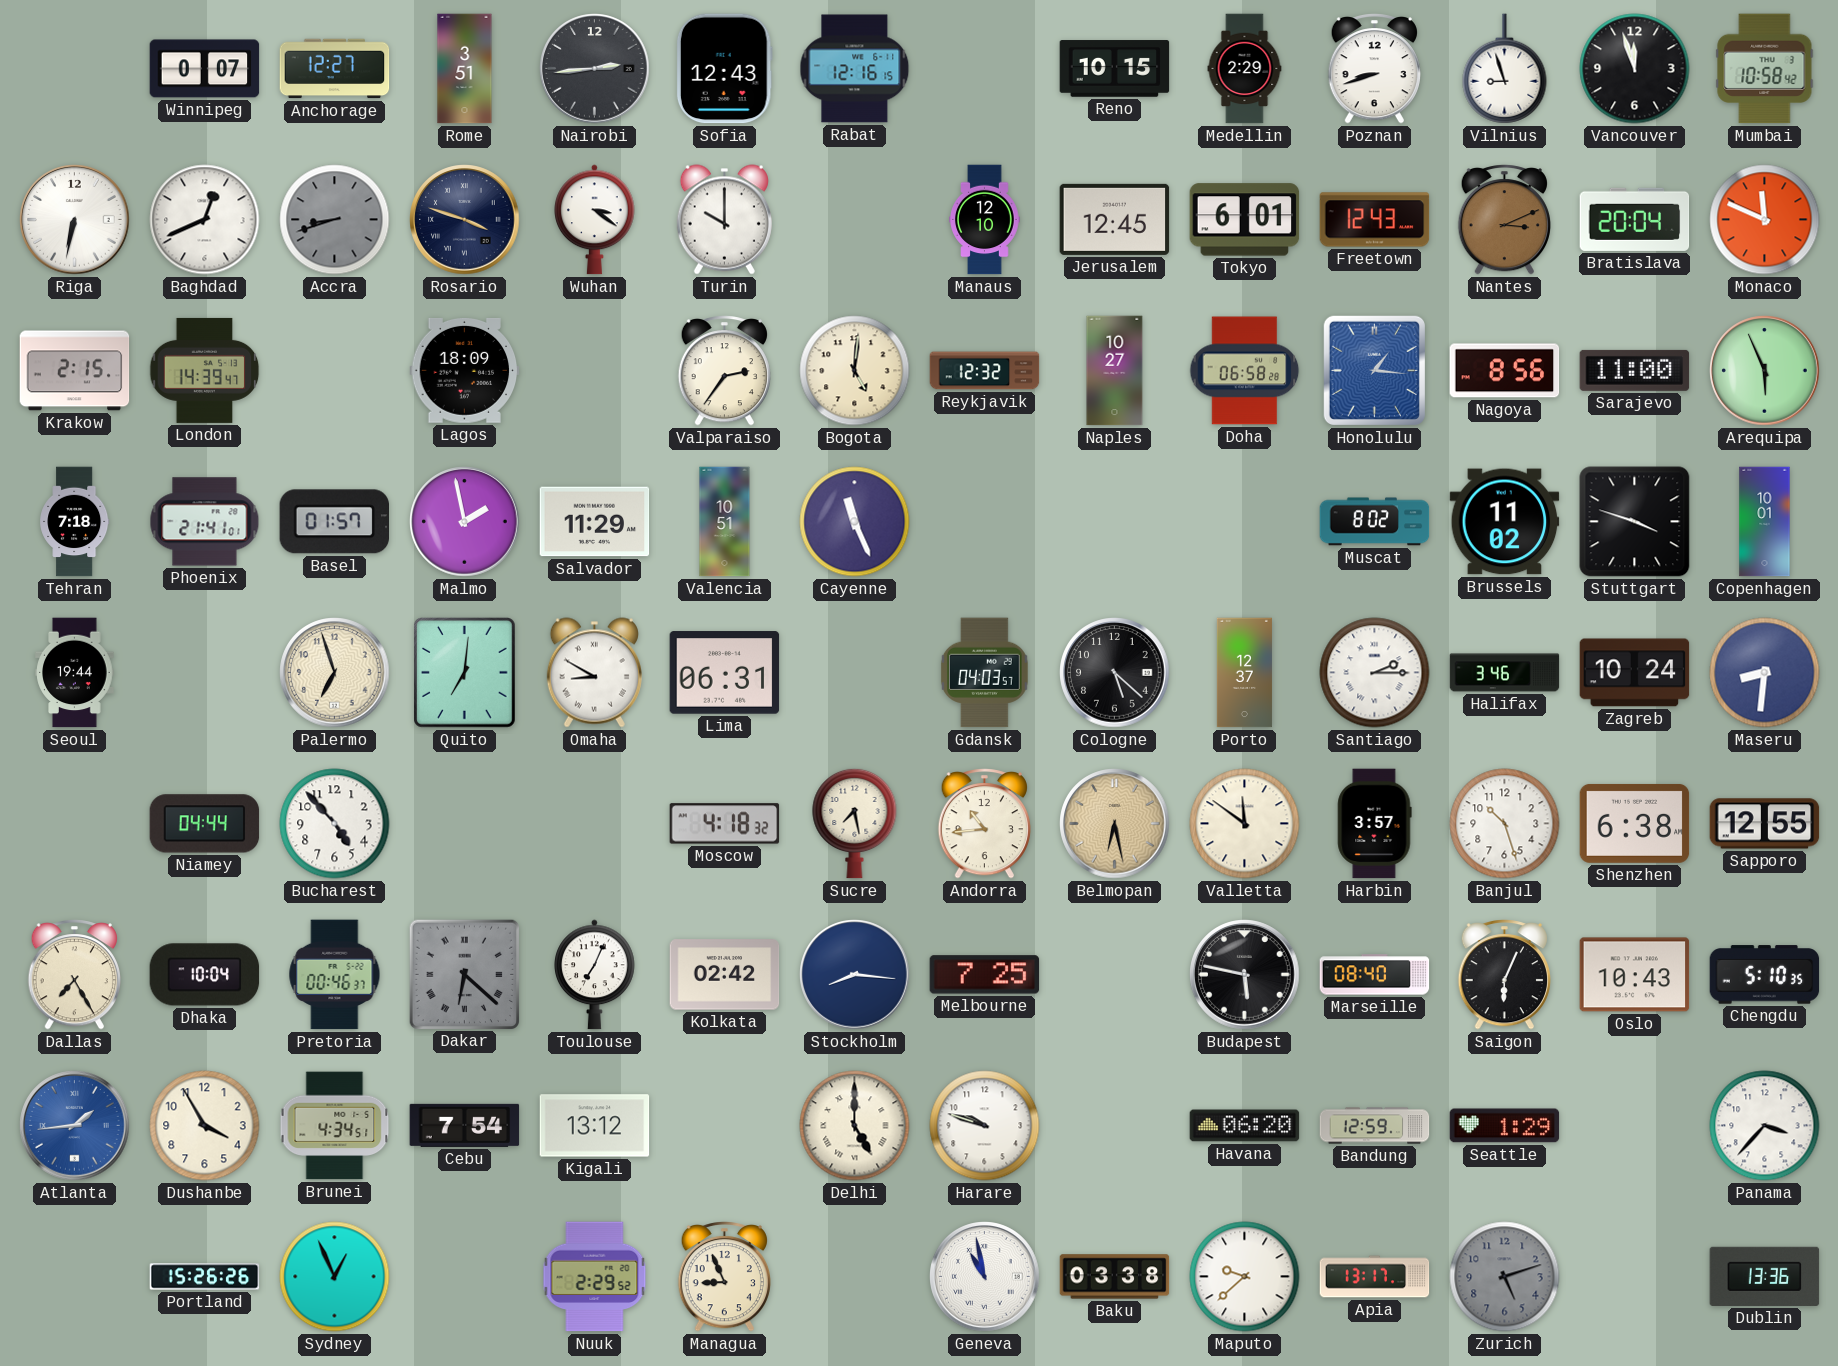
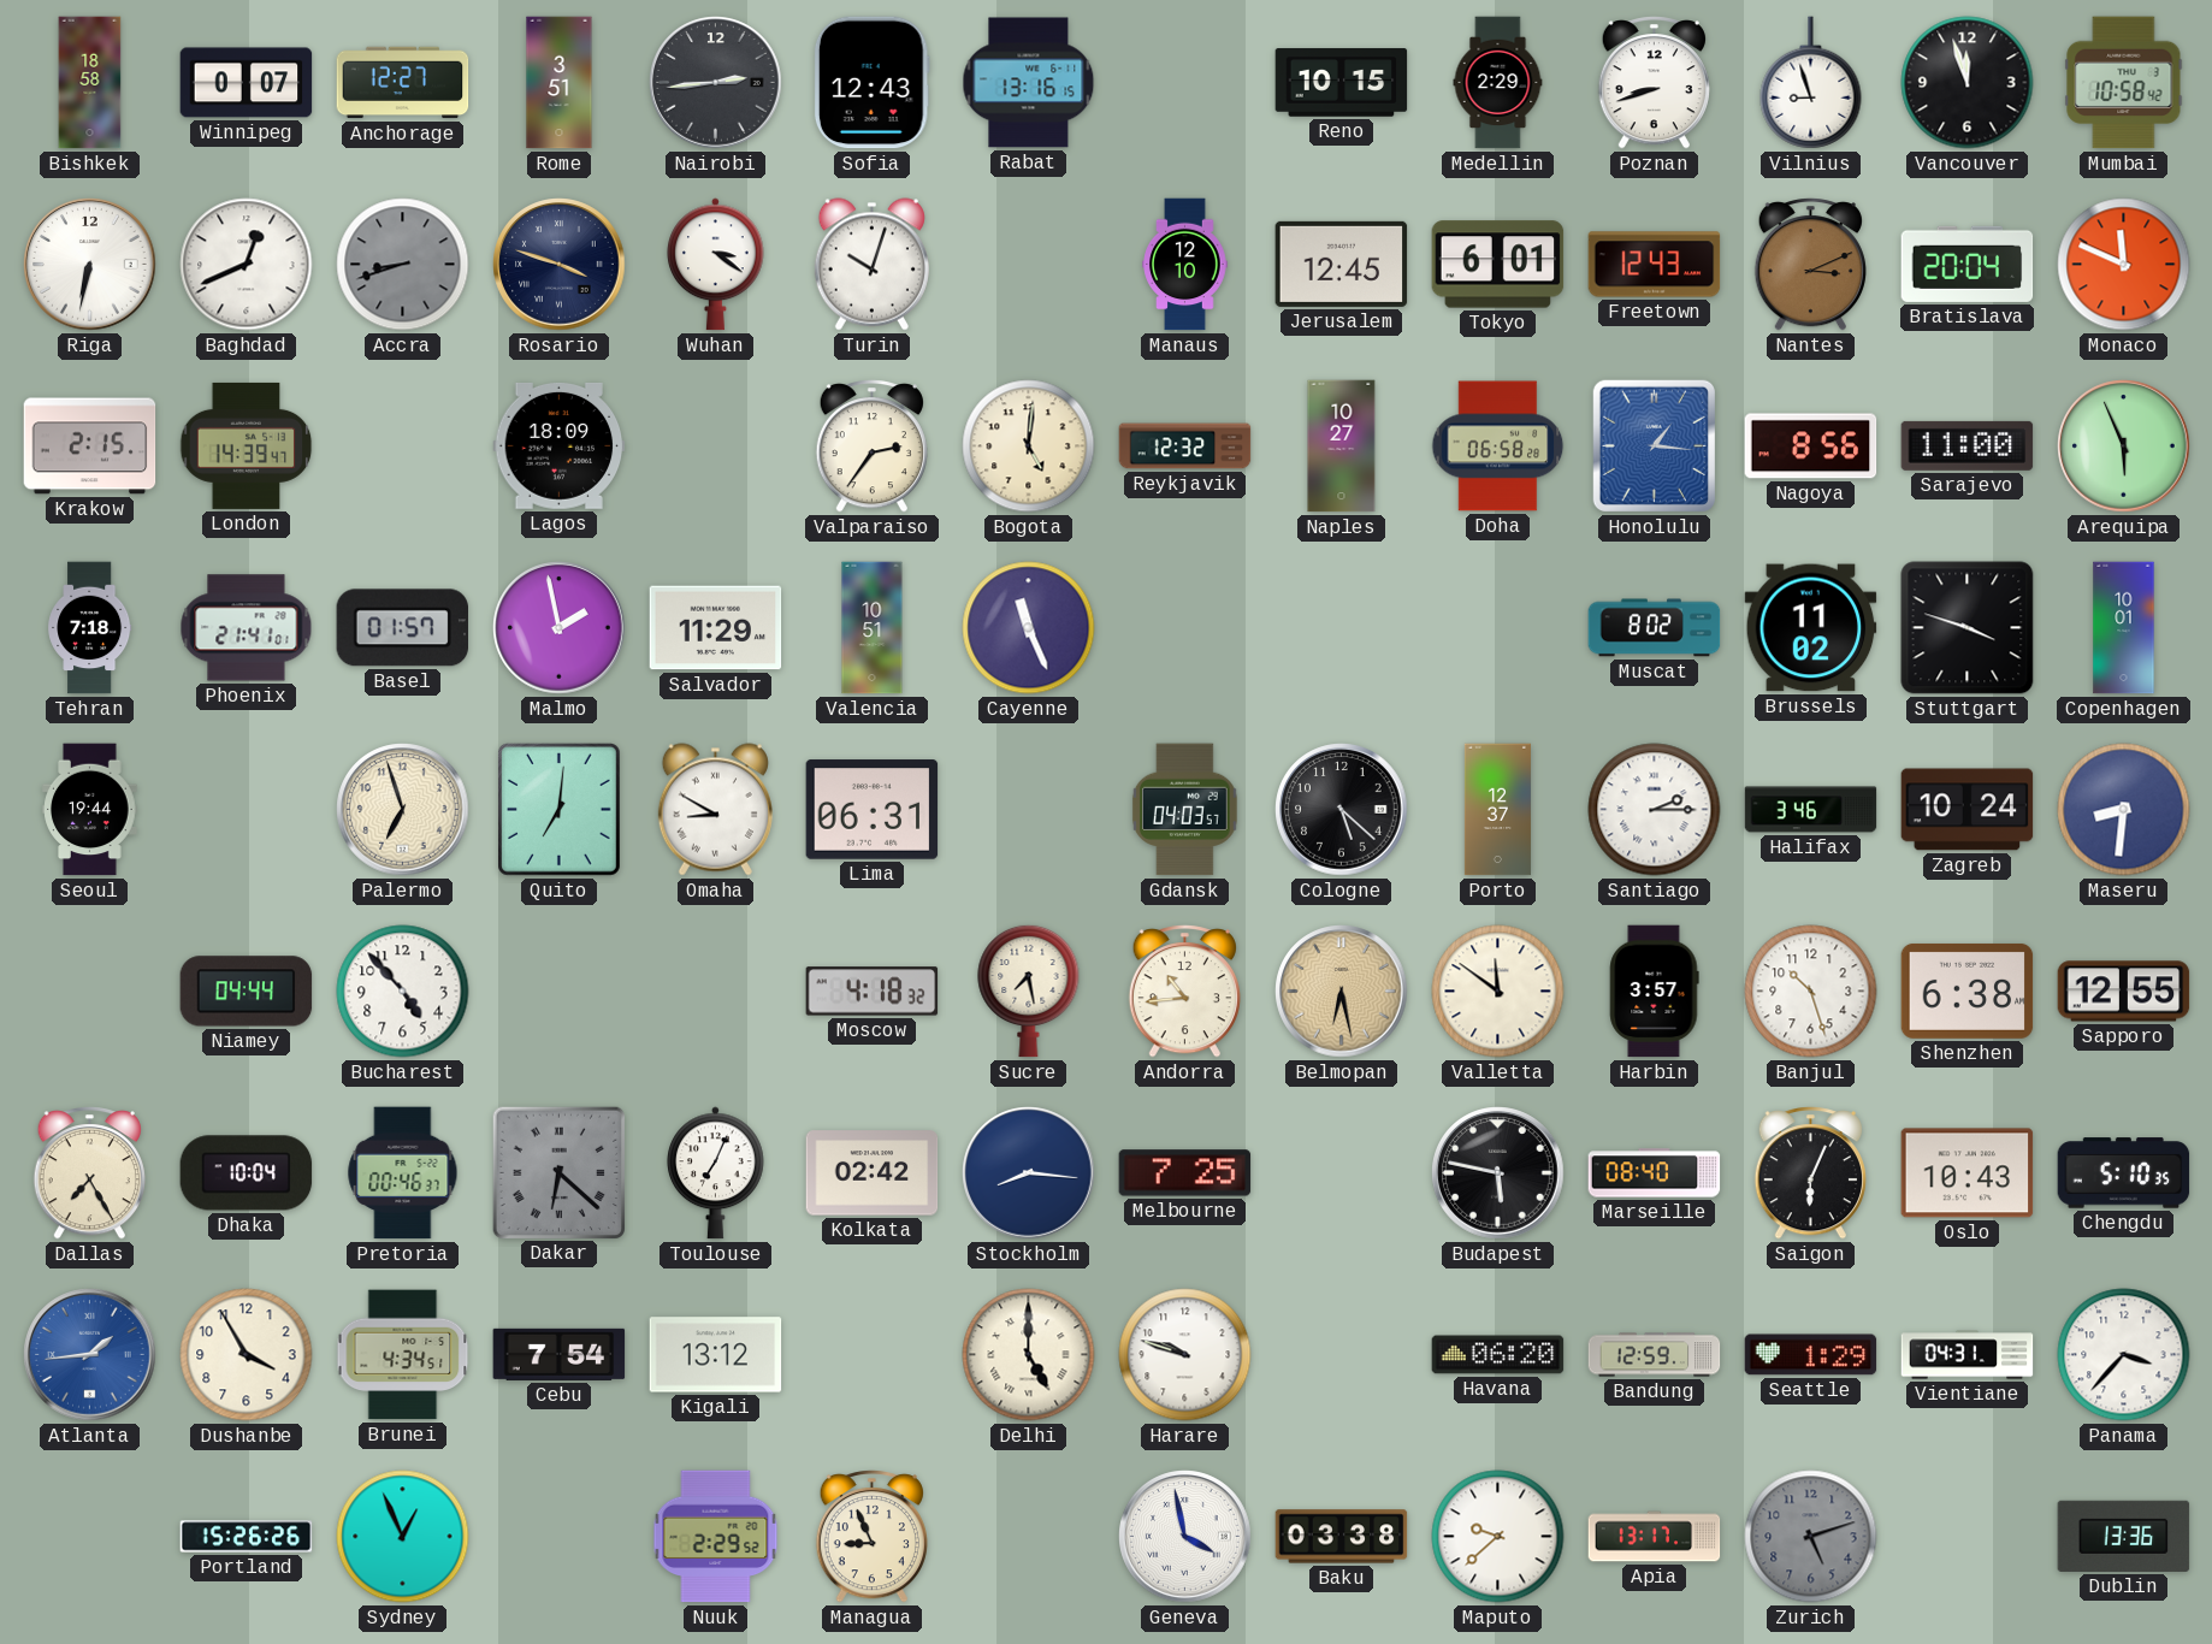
Bishkek: none -> 18:58 (90, 83)
Rabat: 12:16 -> 13:16 (1029, 83)
Turin: 10:00 -> 10:03 (871, 265)
Vientiane: none -> 04:31 (1968, 1355)
Geneva: 10:58 -> 3:58 (1185, 1537)
